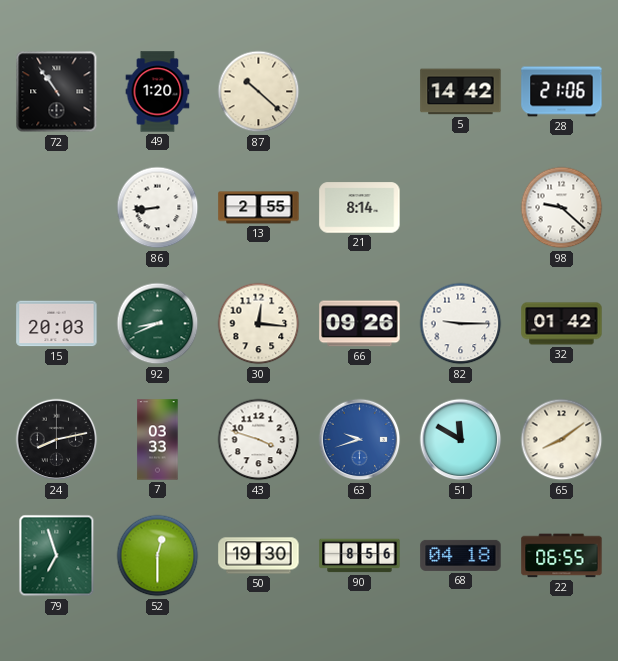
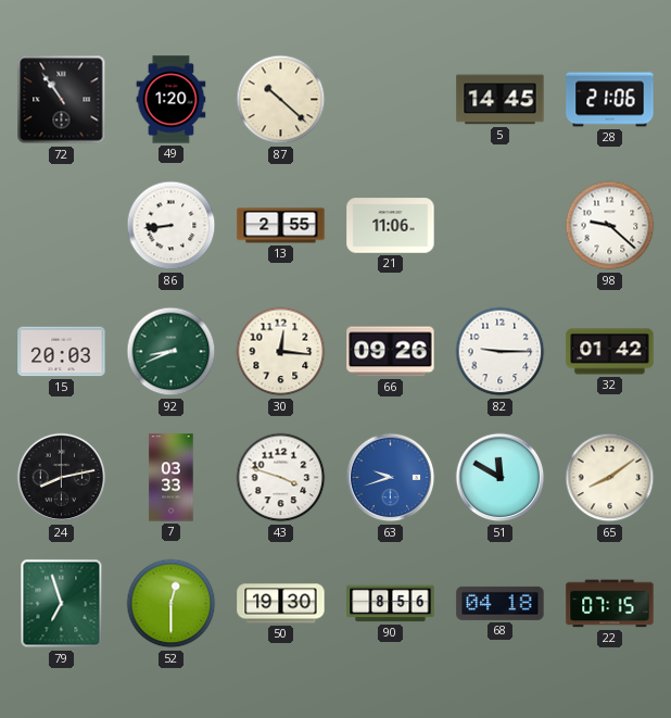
5: 14:42 -> 14:45 (501, 100)
21: 8:14 -> 11:06 (391, 226)
22: 06:55 -> 07:15 (610, 604)
